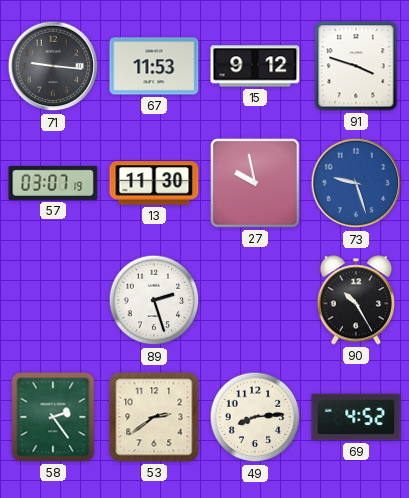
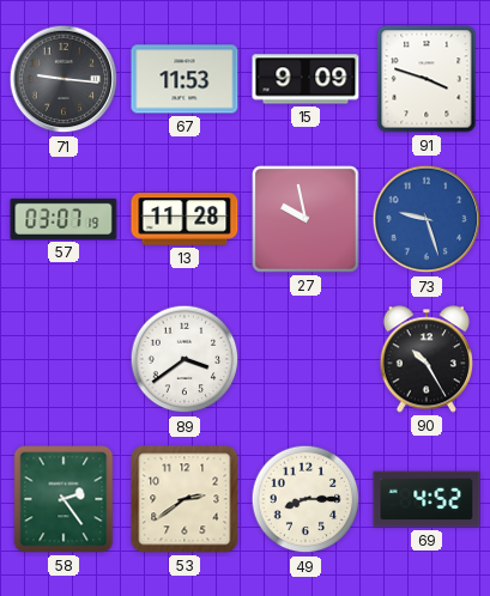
15: 9:12 -> 9:09 (306, 79)
13: 11:30 -> 11:28 (184, 219)
89: 2:27 -> 3:39 (184, 359)
49: 8:14 -> 8:15 (306, 499)
